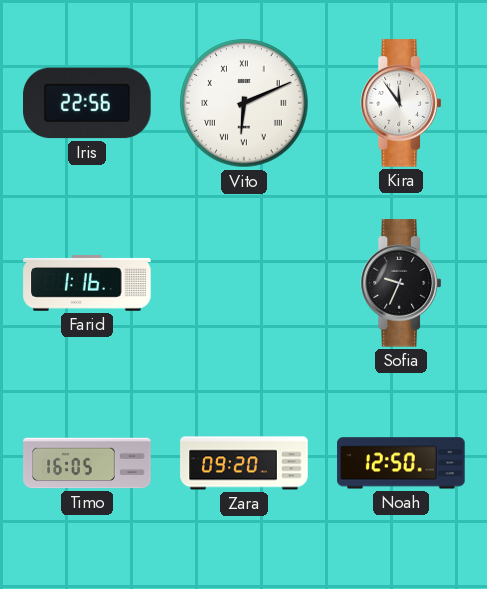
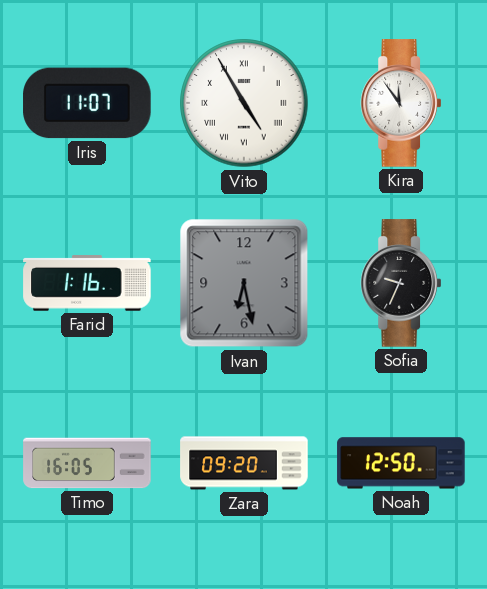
Iris: 22:56 -> 11:07 (87, 103)
Vito: 6:11 -> 4:55 (244, 103)
Ivan: none -> 6:28 (244, 283)
